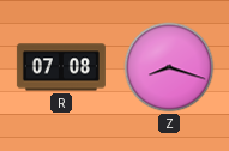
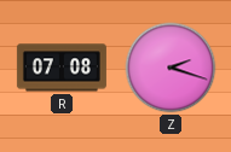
Z: 8:18 -> 2:18 (171, 68)
